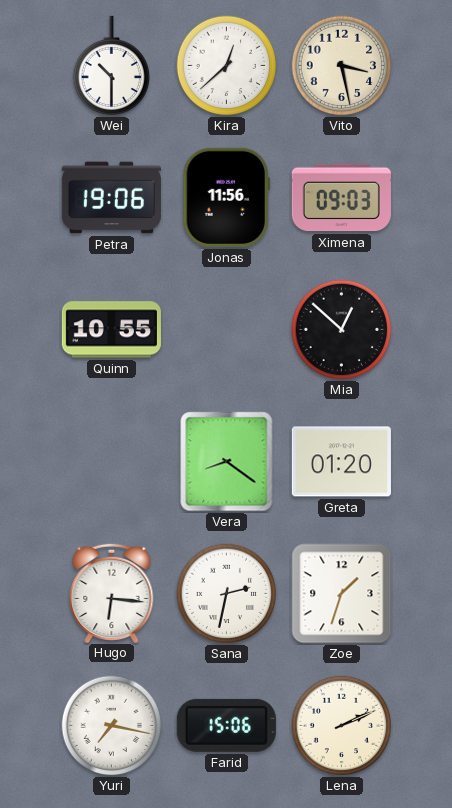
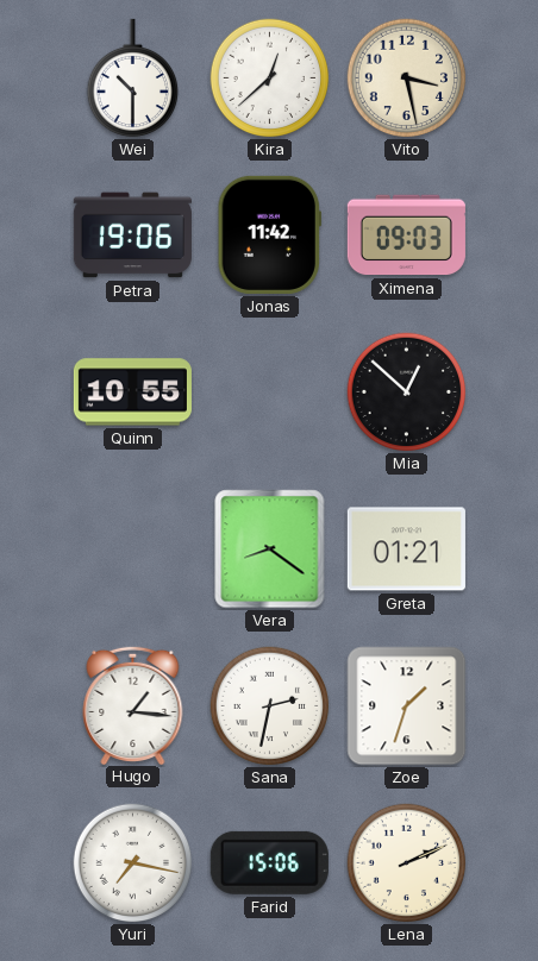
Jonas: 11:56 -> 11:42 (269, 234)
Greta: 01:20 -> 01:21 (406, 549)
Hugo: 6:16 -> 1:16 (133, 704)
